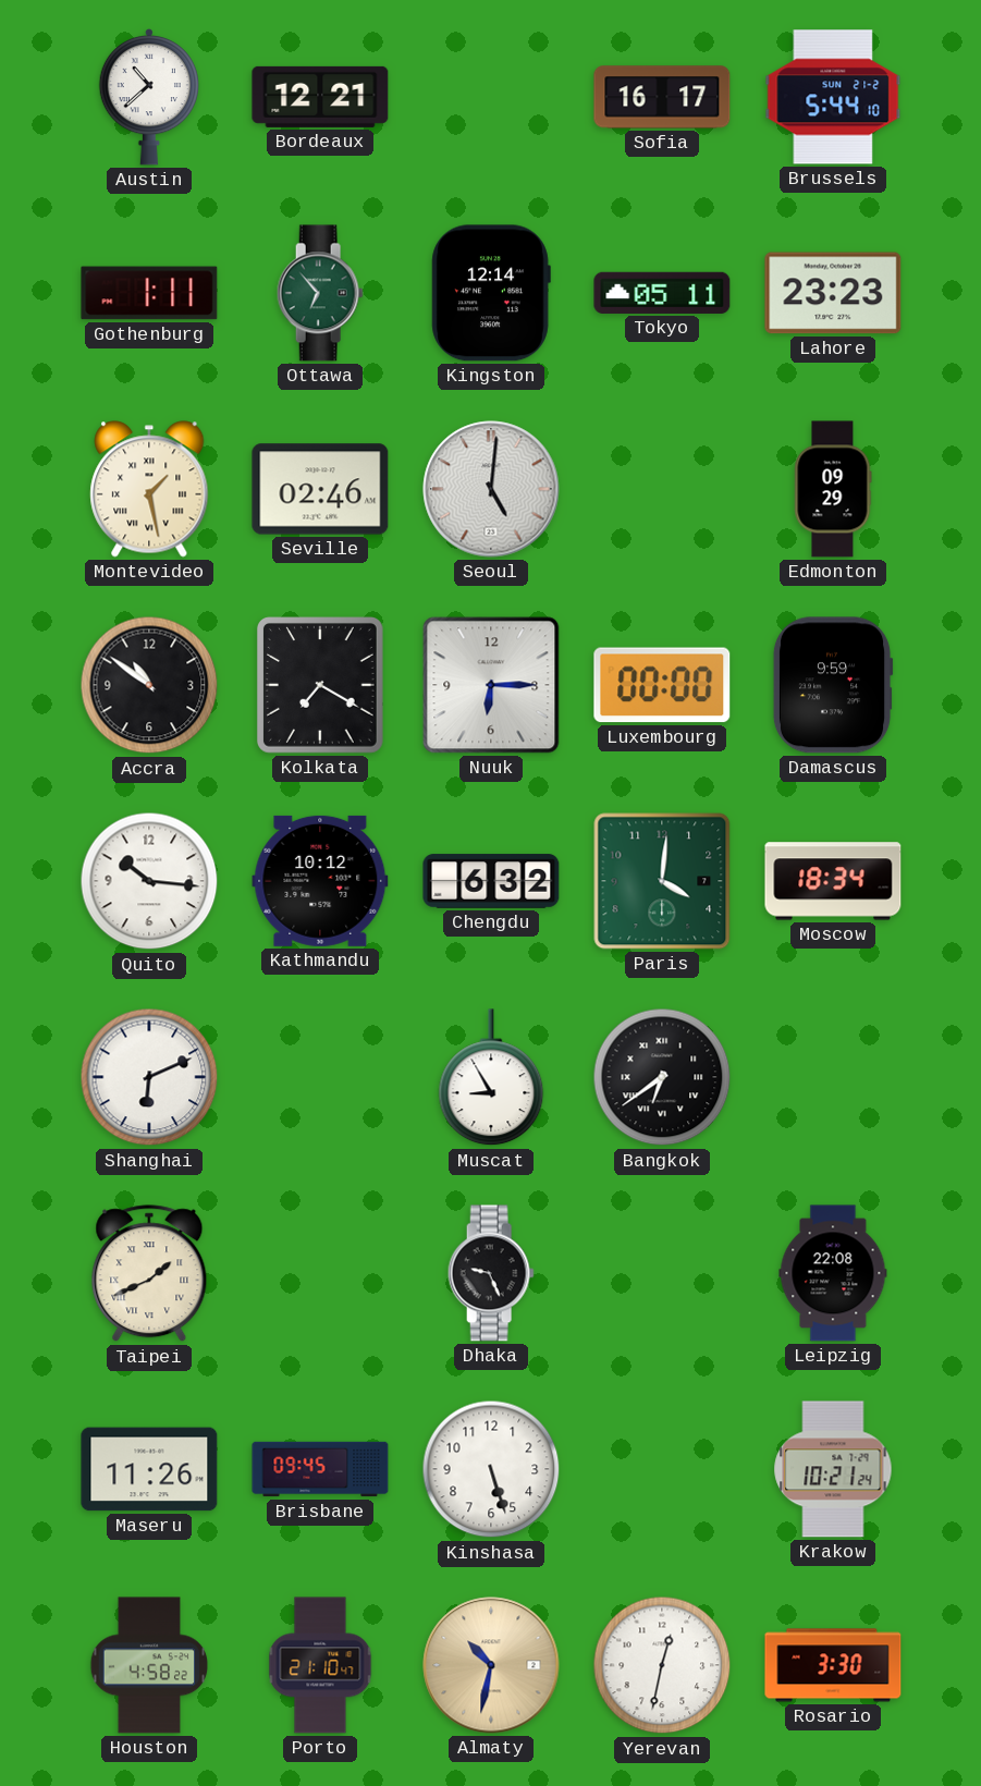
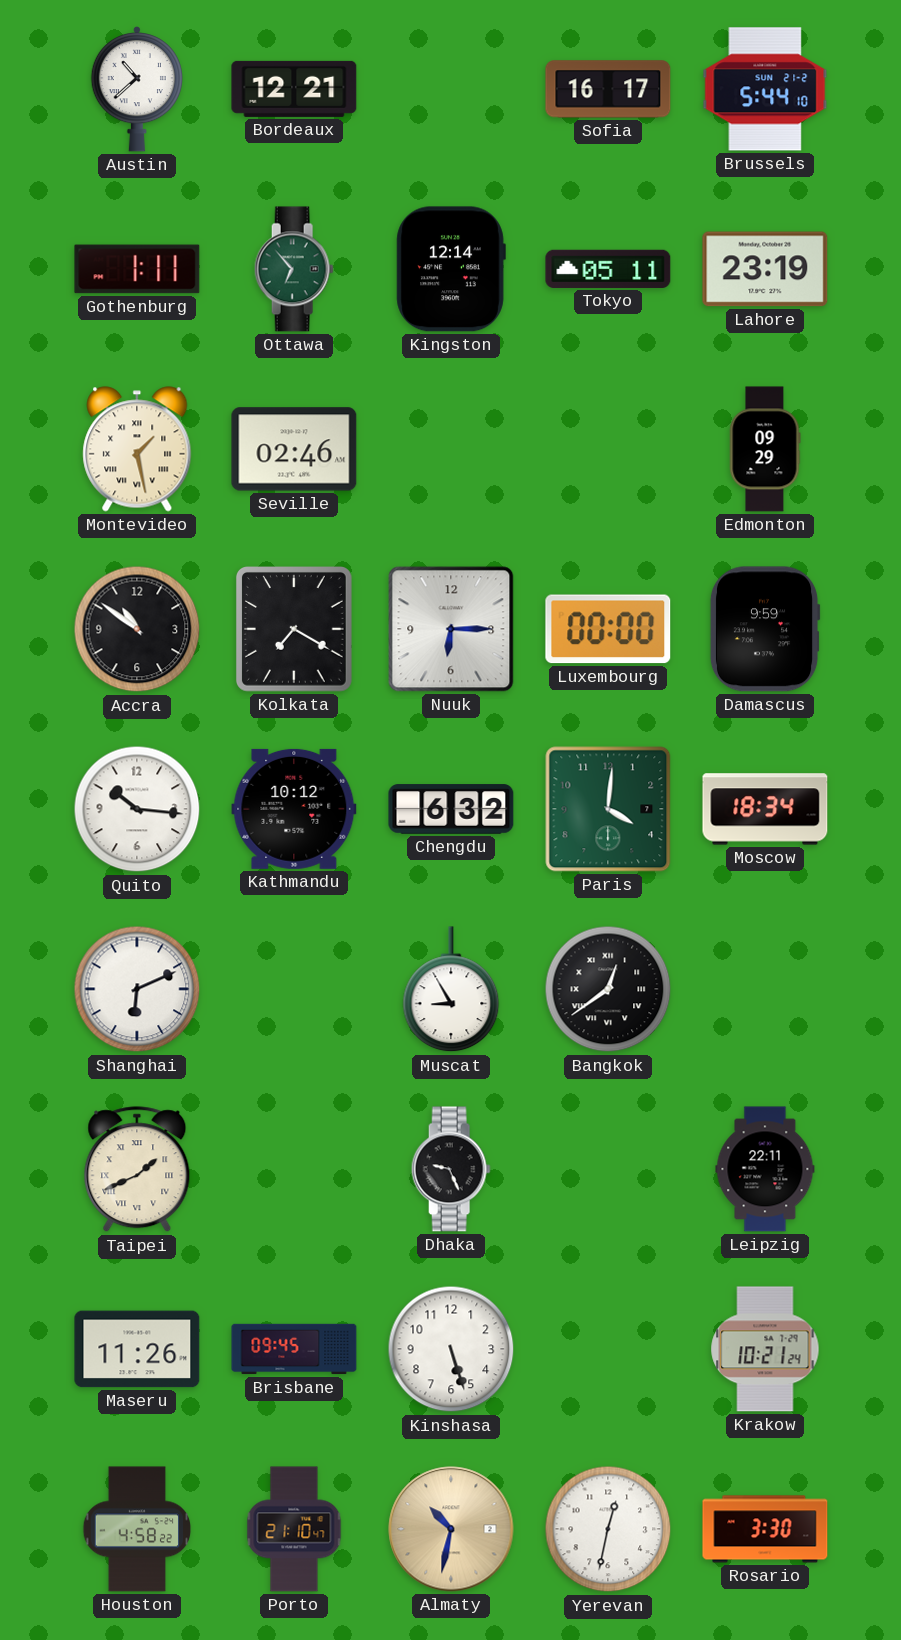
Lahore: 23:23 -> 23:19 (765, 269)
Seoul: 5:01 -> none (491, 489)
Bangkok: 6:39 -> 12:39 (608, 989)
Leipzig: 22:08 -> 22:11 (765, 1169)
